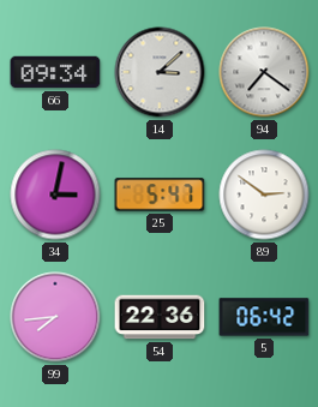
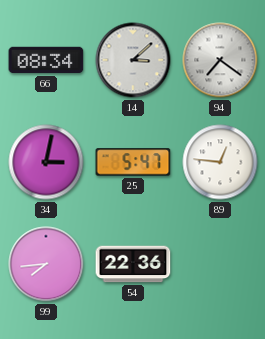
66: 09:34 -> 08:34 (46, 60)
89: 2:51 -> 12:46 (220, 162)
5: 06:42 -> none (264, 317)
